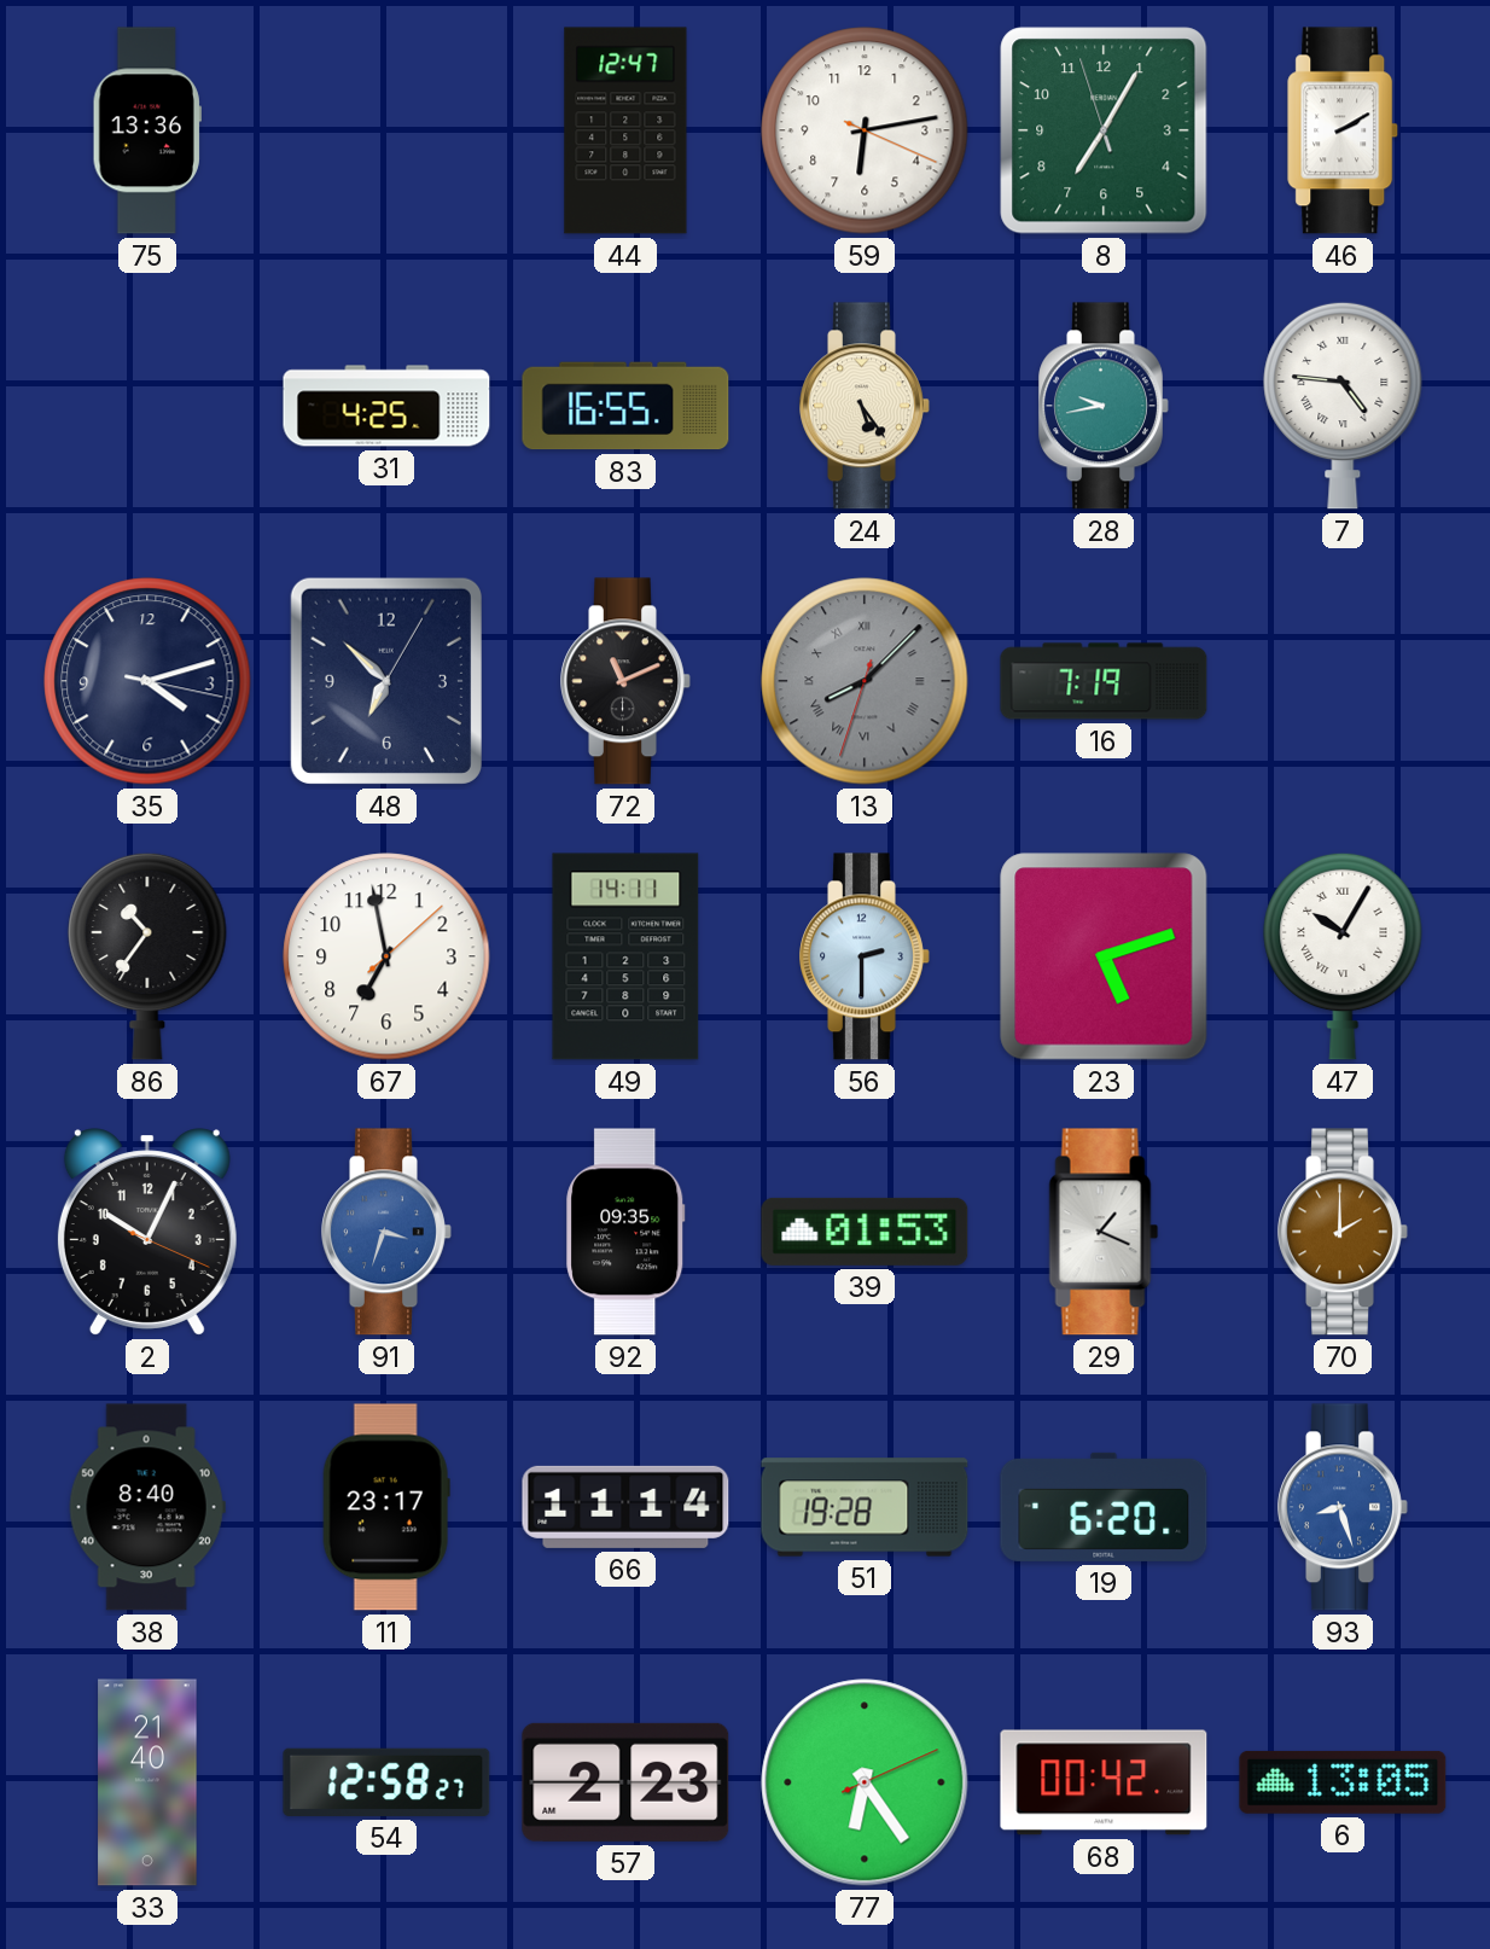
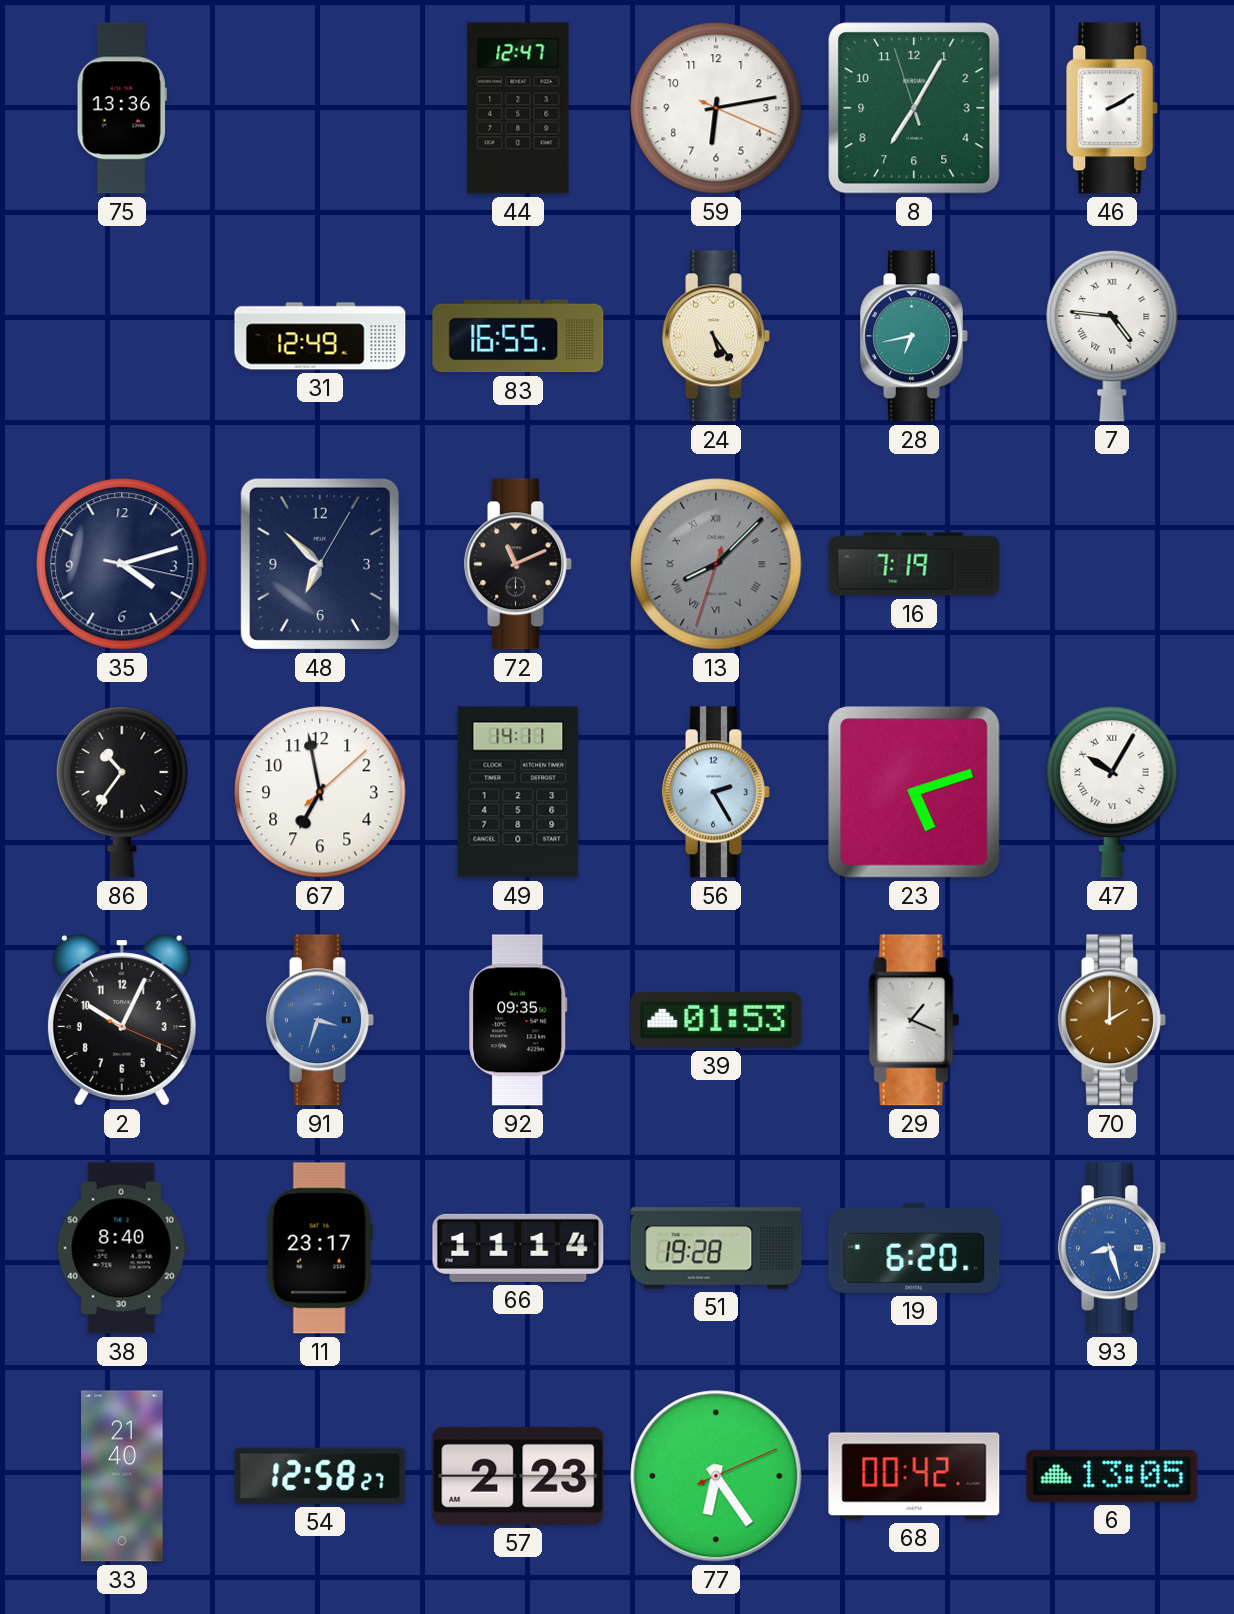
31: 4:25 -> 12:49 (320, 336)
28: 9:43 -> 6:43 (914, 336)
56: 2:30 -> 2:25 (716, 792)
